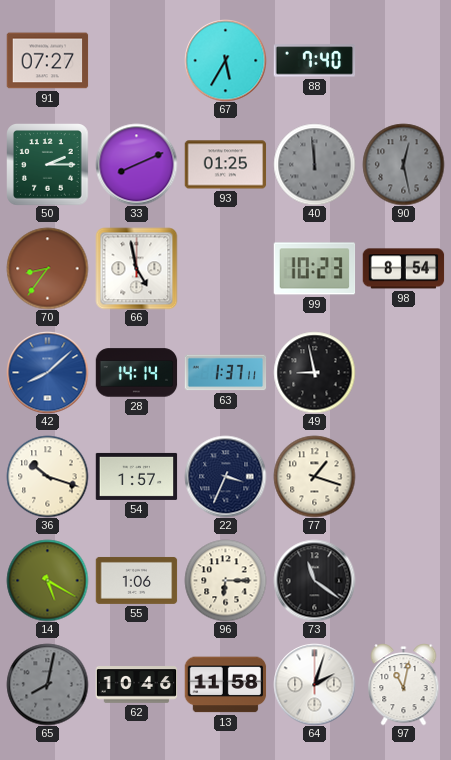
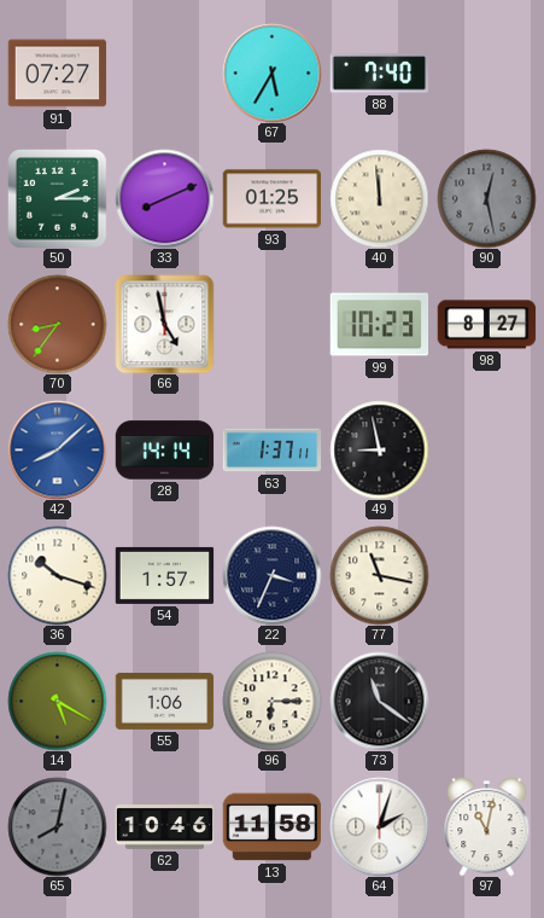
40 dial: grey -> cream (379, 198)
98: 8:54 -> 8:27 (486, 325)
77: 1:18 -> 11:17 (379, 575)
